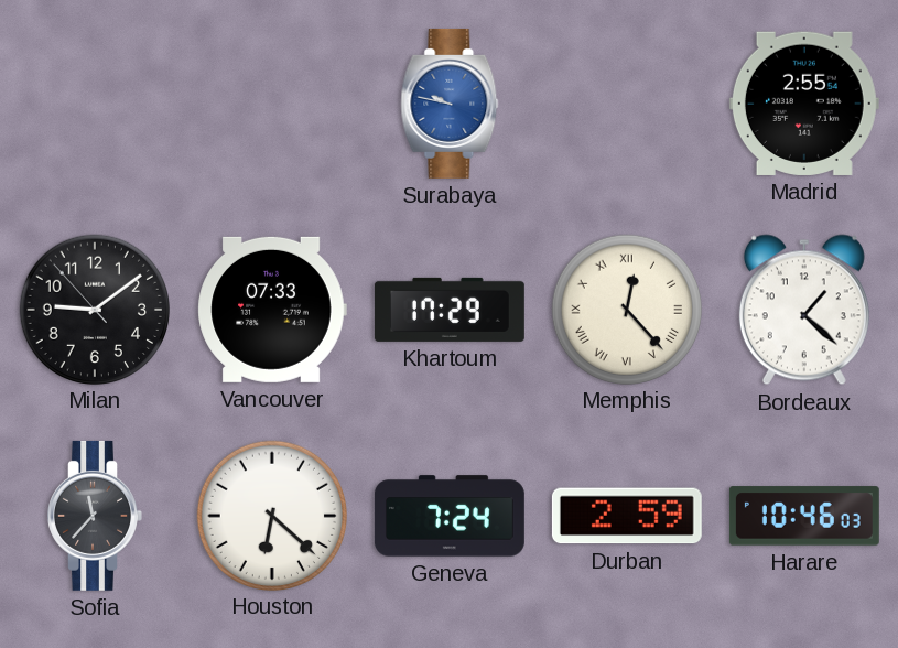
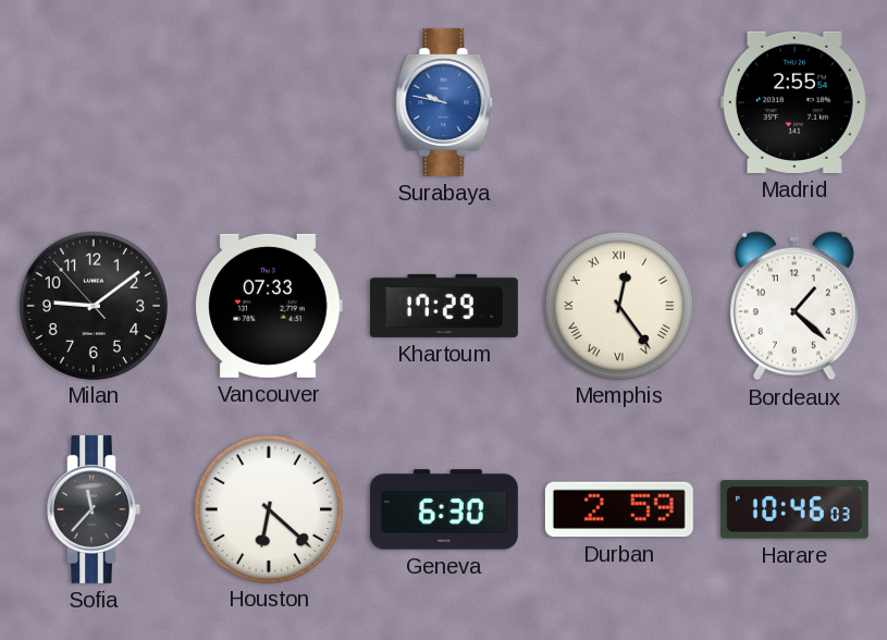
Memphis: 12:23 -> 12:24 (618, 305)
Geneva: 7:24 -> 6:30 (444, 509)
